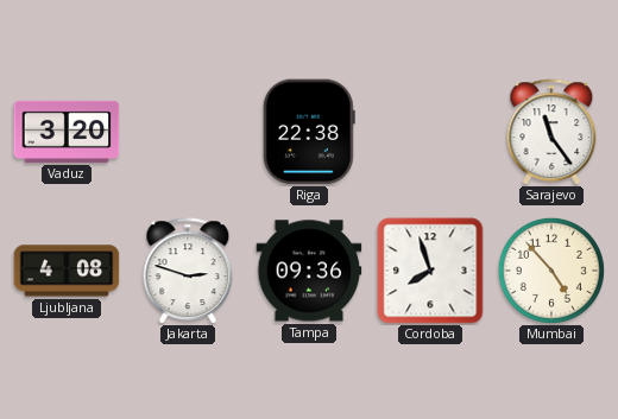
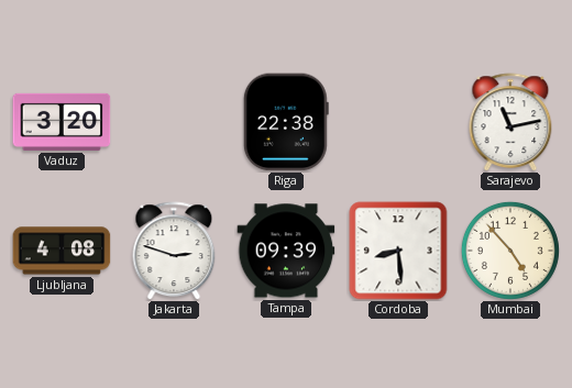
Sarajevo: 11:24 -> 11:13 (510, 122)
Tampa: 09:36 -> 09:39 (286, 251)
Cordoba: 7:57 -> 8:29 (398, 251)
